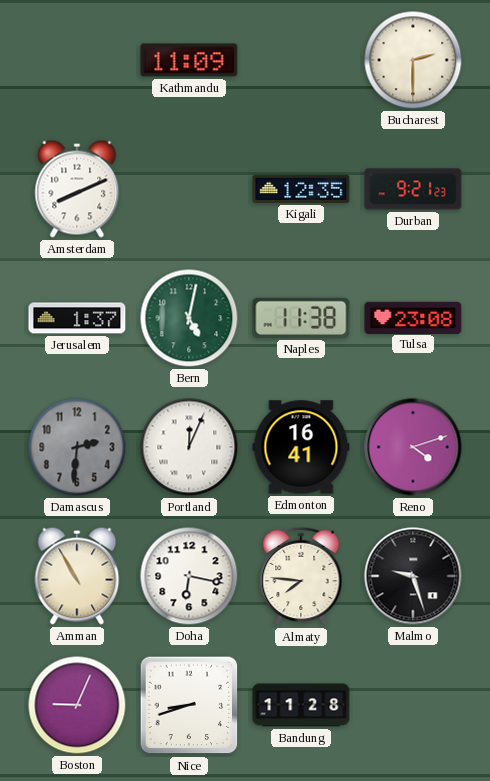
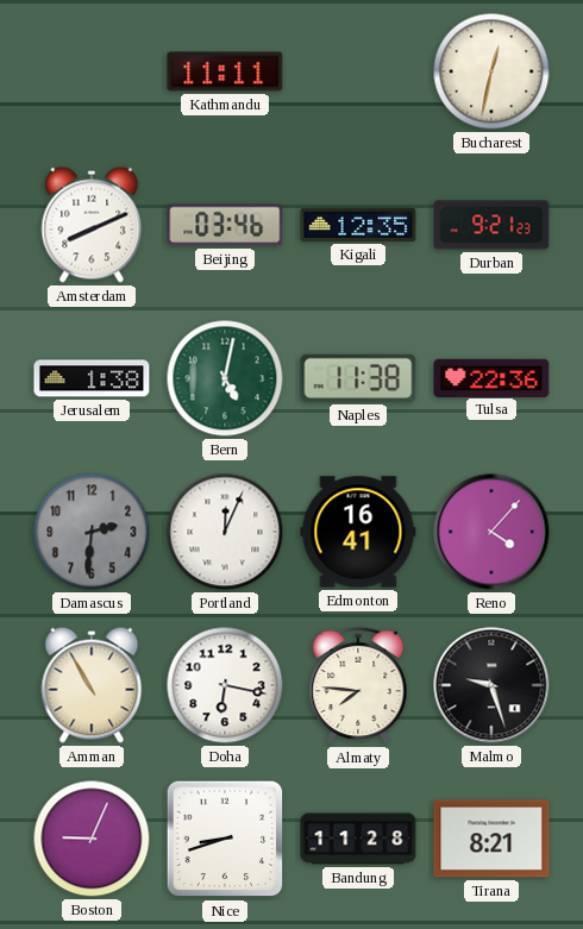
Kathmandu: 11:09 -> 11:11 (225, 71)
Bucharest: 2:30 -> 12:32 (491, 71)
Beijing: none -> 03:46 (225, 225)
Jerusalem: 1:37 -> 1:38 (92, 378)
Tulsa: 23:08 -> 22:36 (491, 377)
Reno: 4:12 -> 4:07 (491, 532)
Tirana: none -> 8:21 (491, 839)
